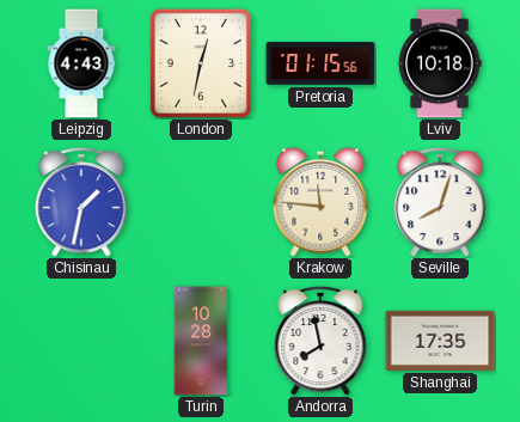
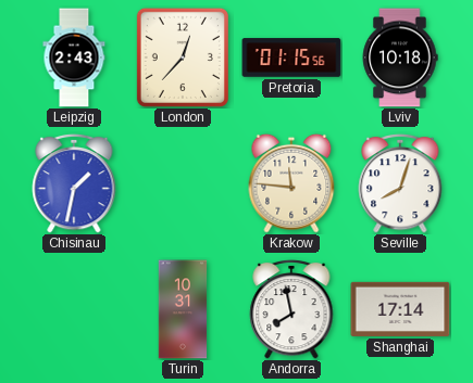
Leipzig: 4:43 -> 2:43 (74, 58)
London: 12:32 -> 12:37 (183, 58)
Turin: 10:28 -> 10:31 (183, 309)
Shanghai: 17:35 -> 17:14 (400, 309)
